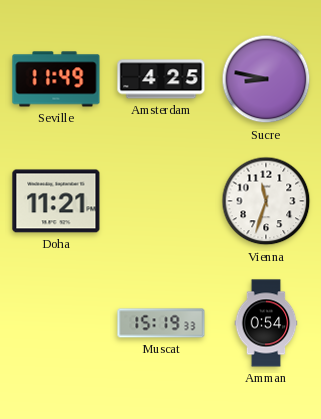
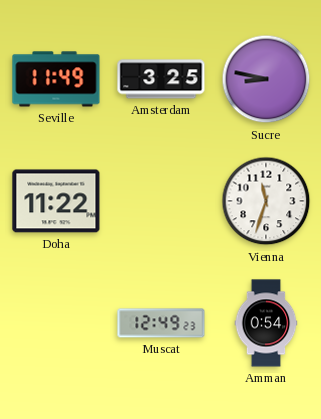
Amsterdam: 4:25 -> 3:25 (161, 79)
Doha: 11:21 -> 11:22 (56, 201)
Muscat: 15:19 -> 12:49 (161, 323)
